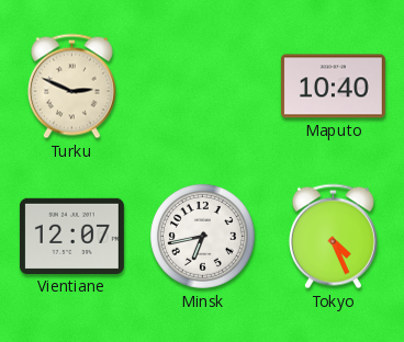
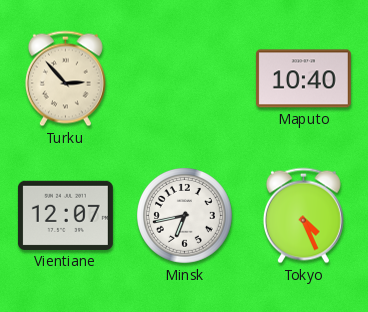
Turku: 2:49 -> 2:53 (65, 79)
